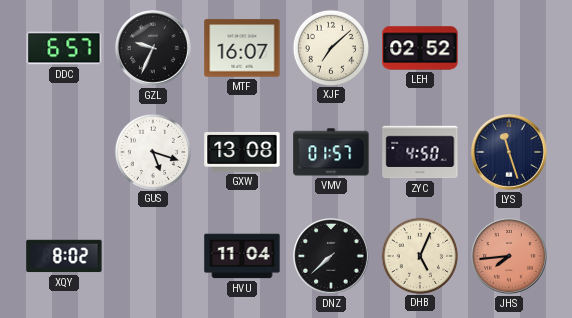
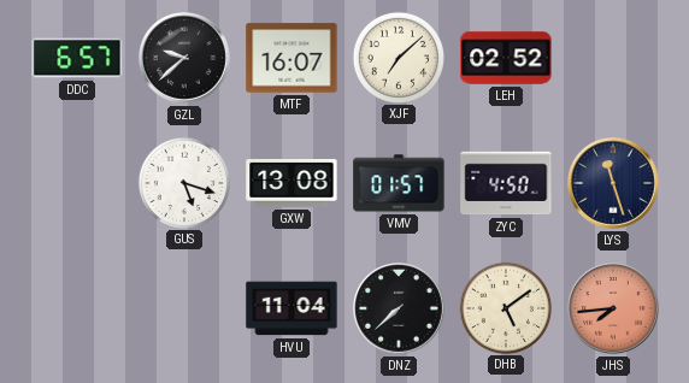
GZL: 9:34 -> 9:38 (185, 59)
XQY: 8:02 -> none (64, 256)
DHB: 5:04 -> 5:09 (505, 307)
